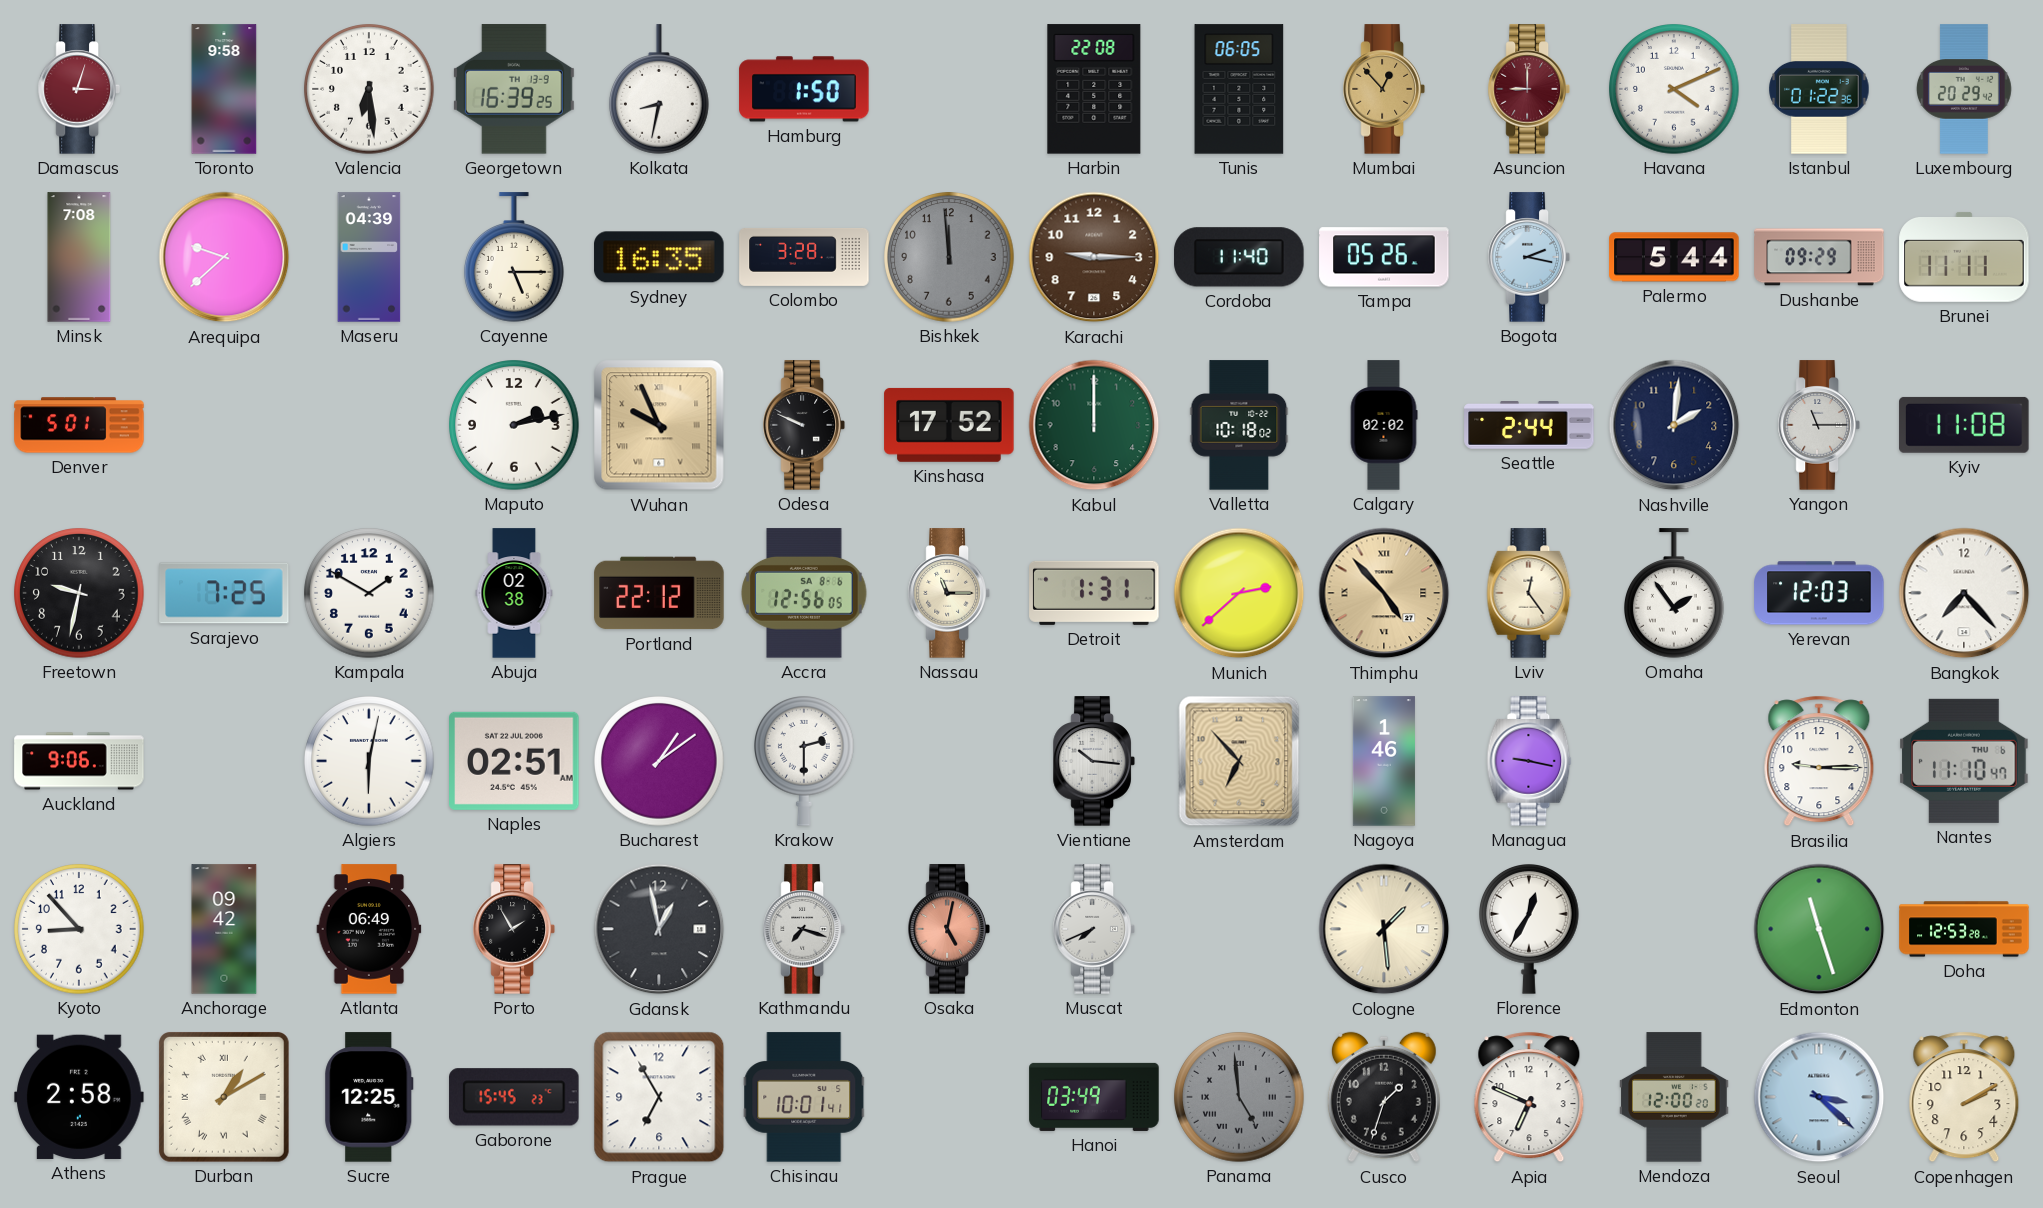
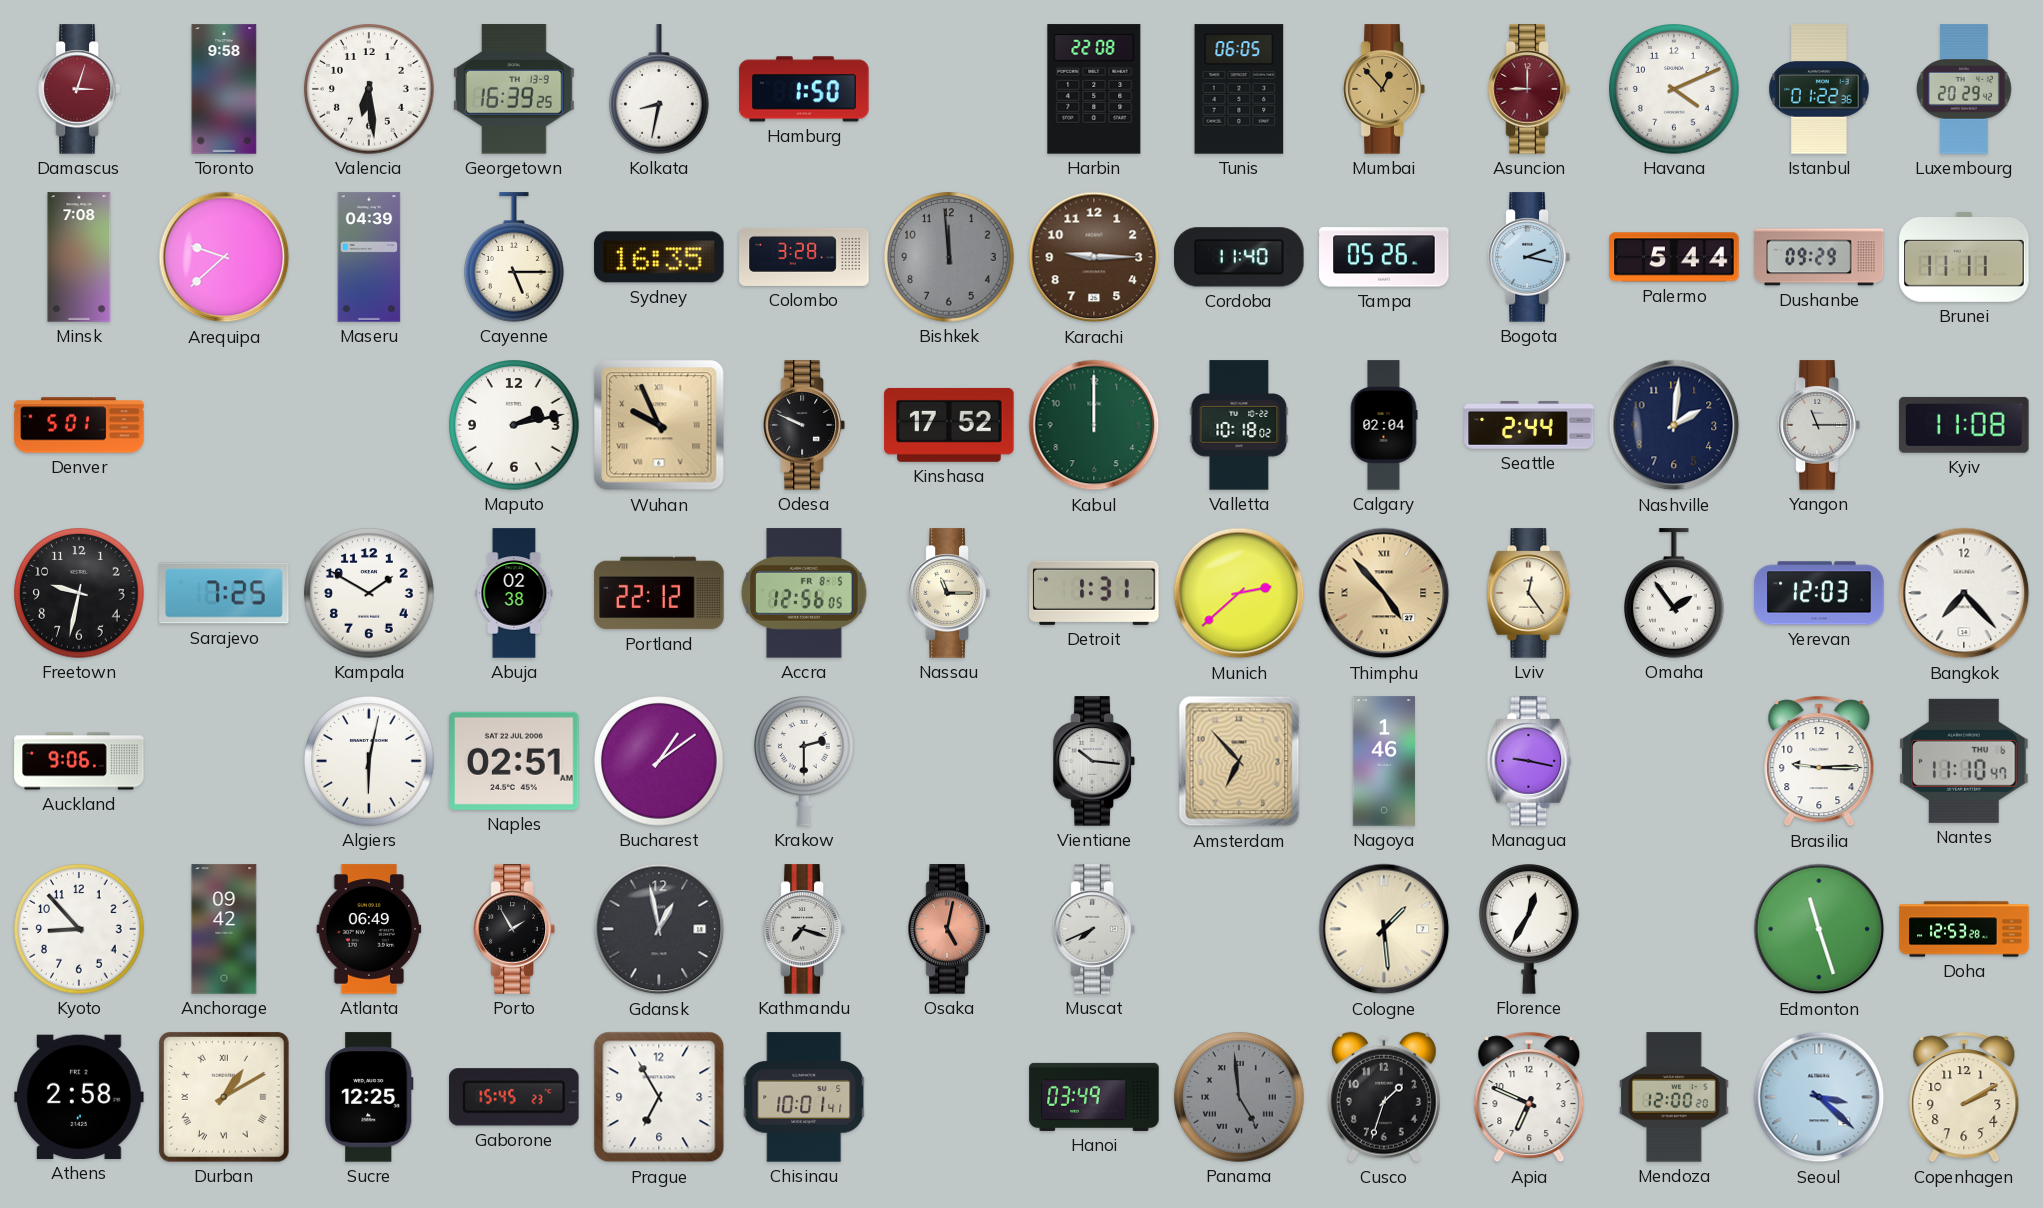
Calgary: 02:02 -> 02:04 (1384, 425)
Accra date: SA 8-6 -> FR 8-5 (804, 593)
